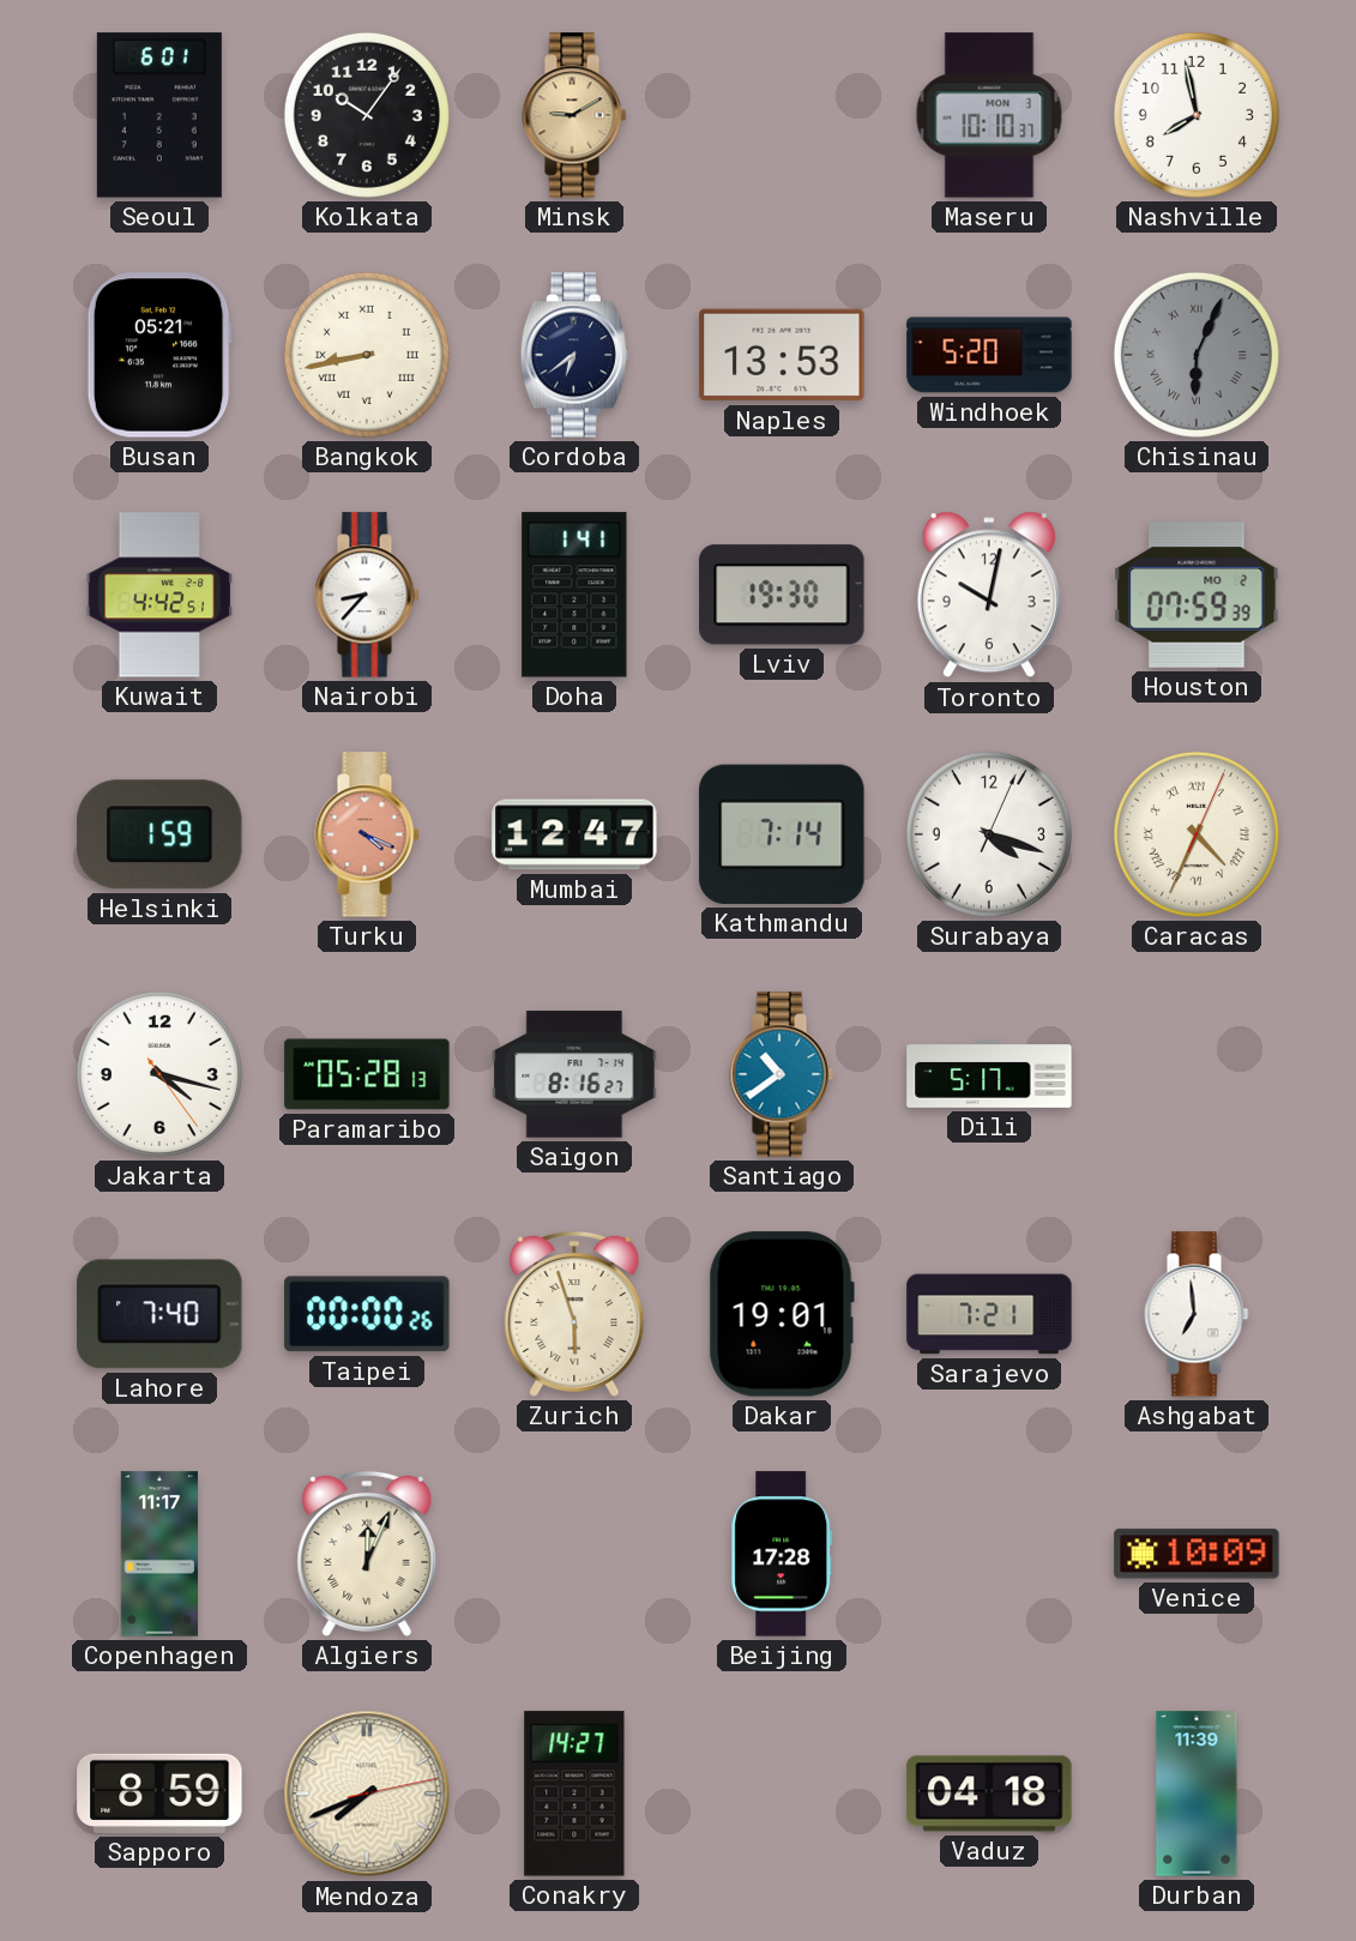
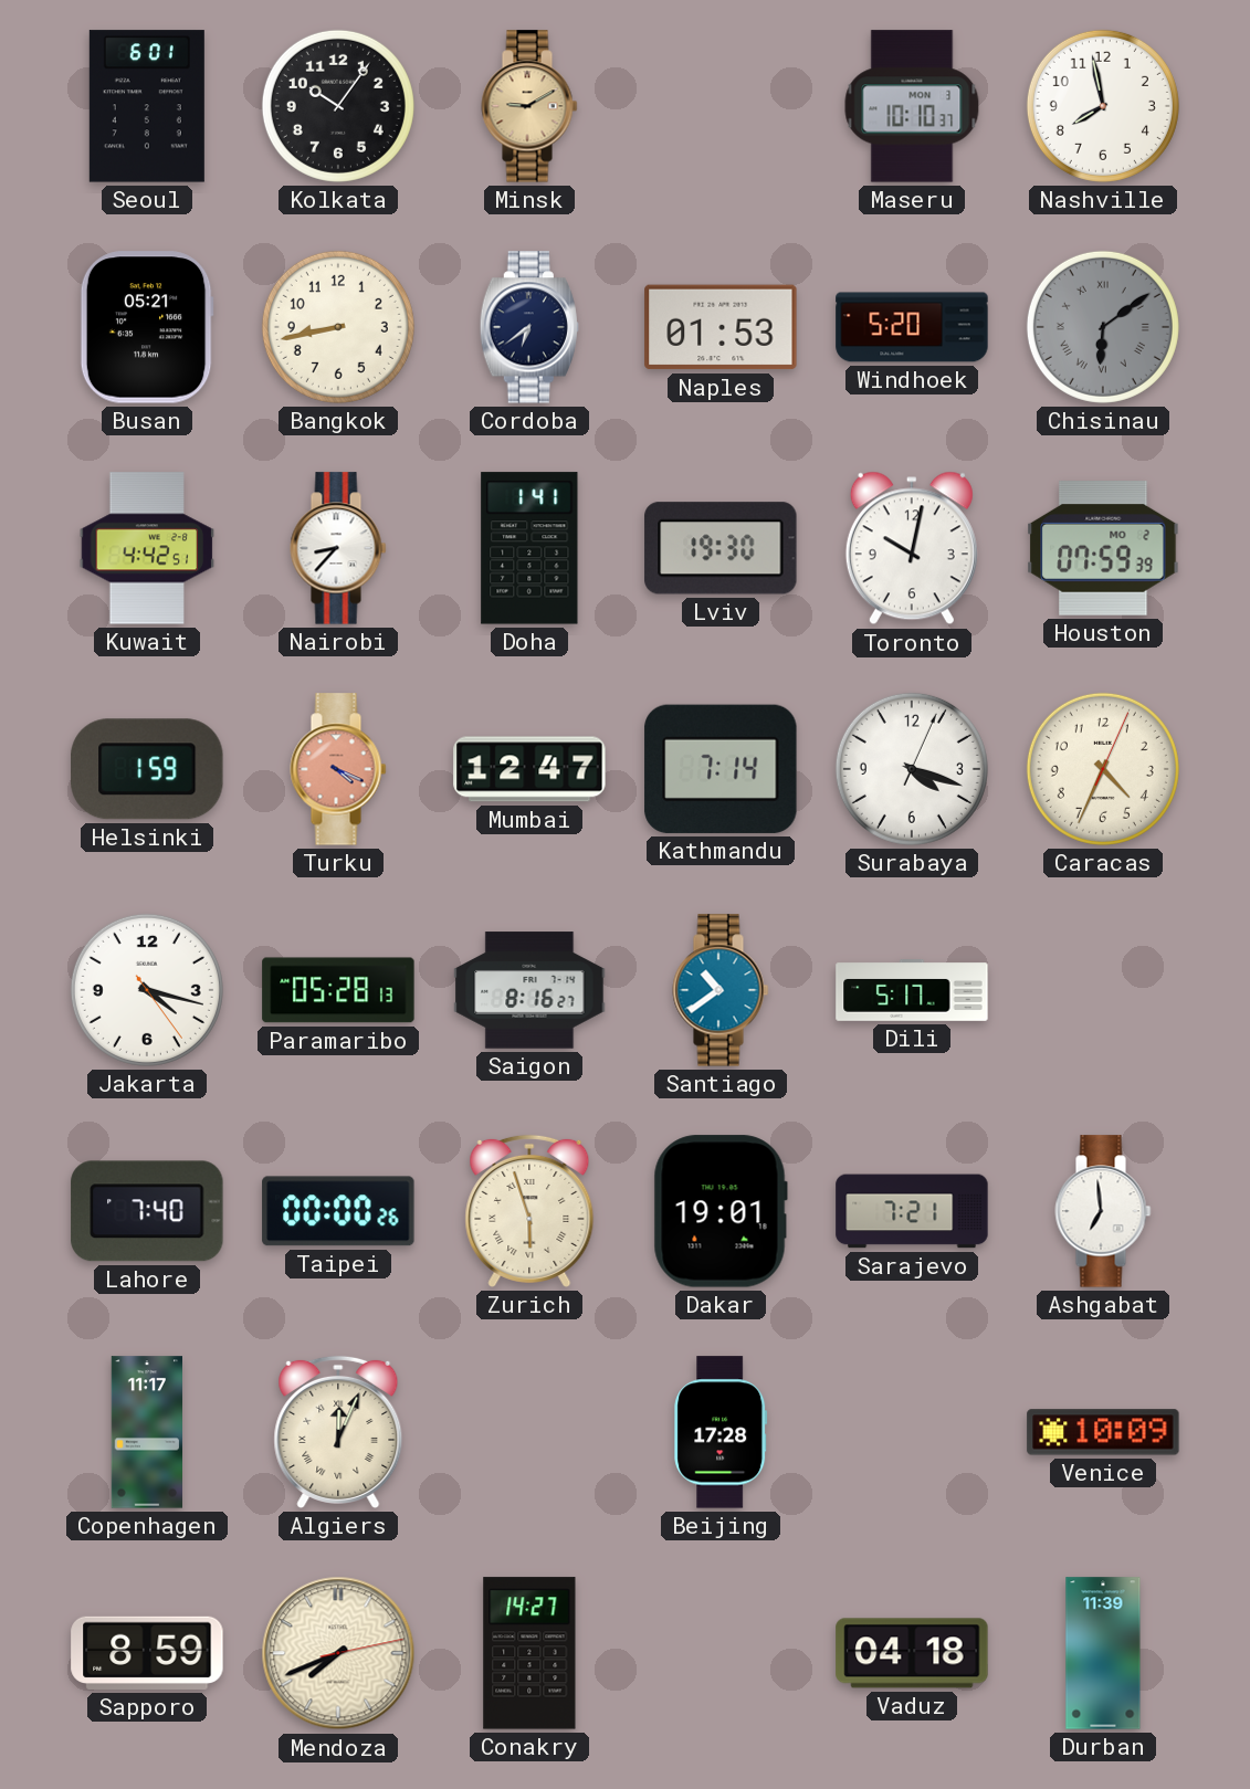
Bangkok numerals: Roman -> Arabic (338, 327)
Naples: 13:53 -> 01:53 (721, 327)
Chisinau: 6:04 -> 6:09 (1103, 327)
Caracas numerals: Roman -> Arabic (1103, 769)
